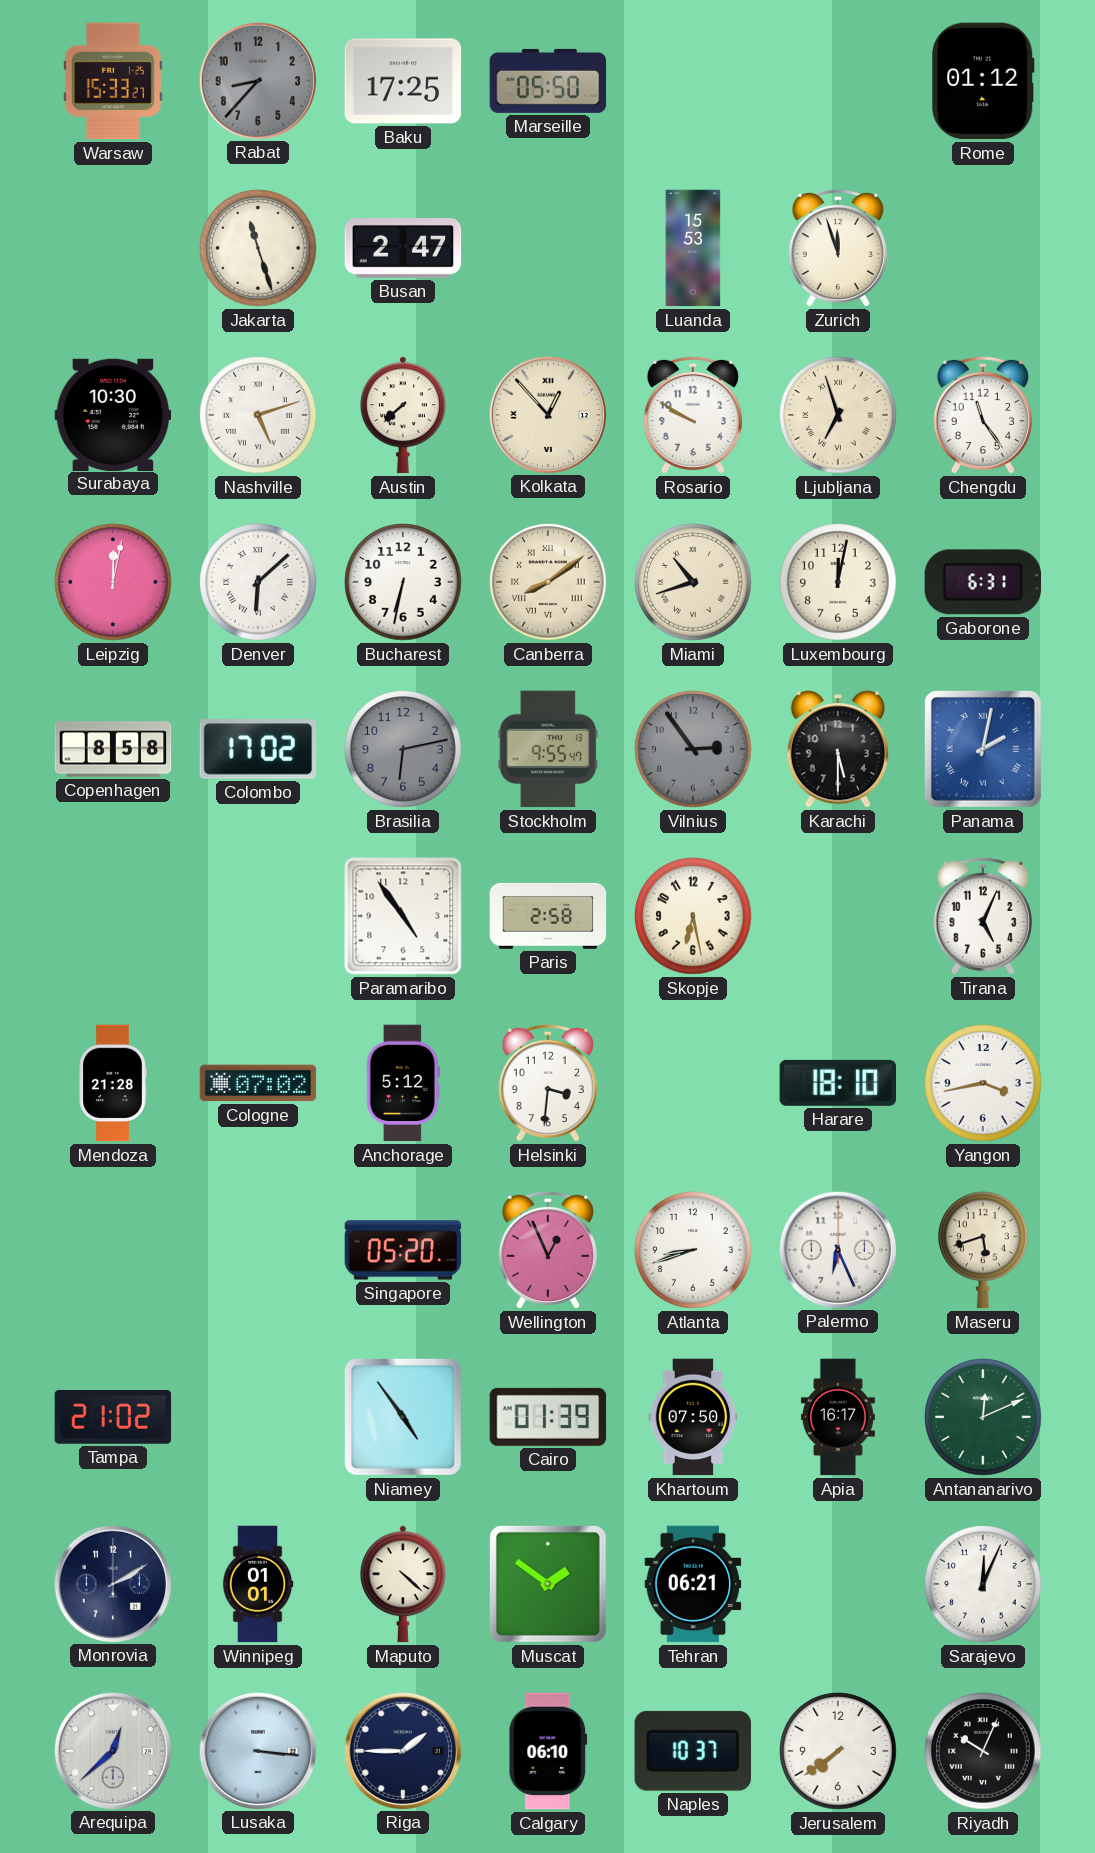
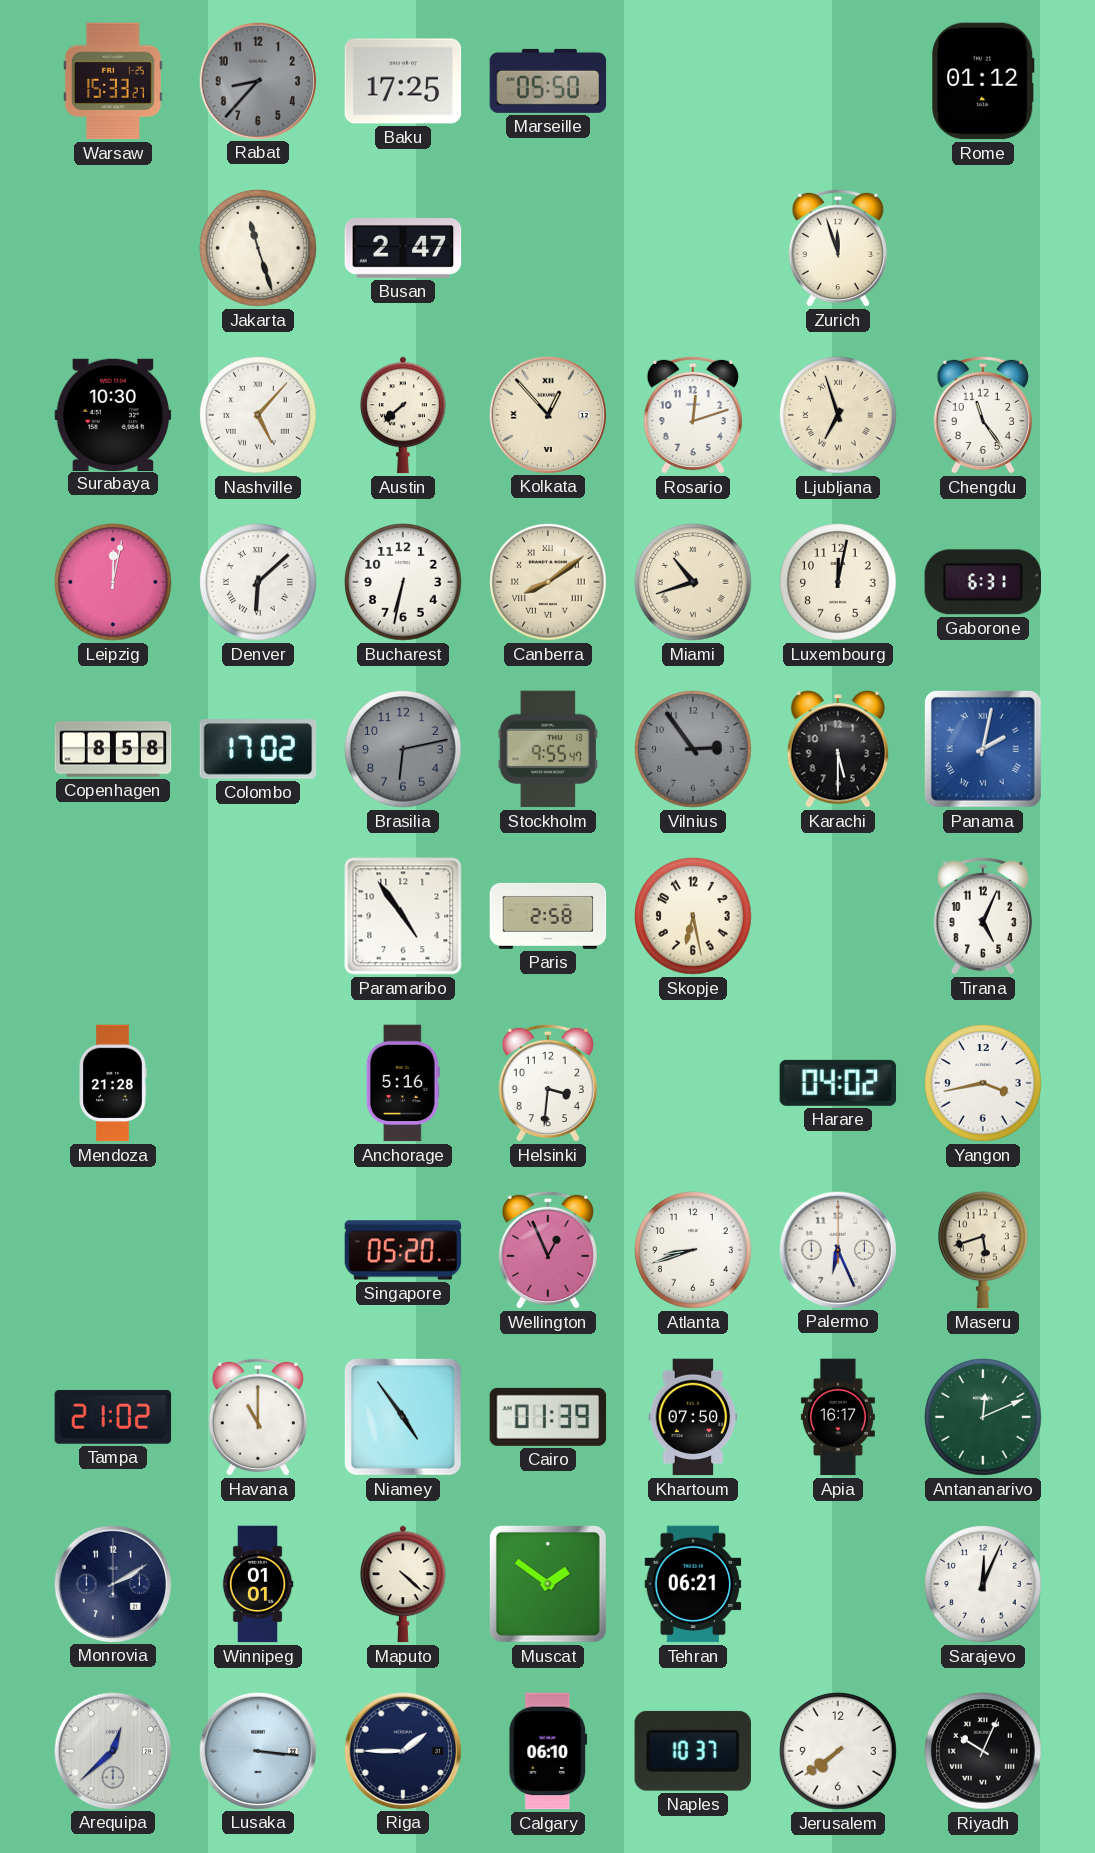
Luanda: 15:53 -> none (693, 248)
Nashville: 5:12 -> 5:07 (258, 415)
Rosario: 9:50 -> 12:12 (693, 415)
Cologne: 07:02 -> none (258, 1083)
Anchorage: 5:12 -> 5:16 (403, 1083)
Harare: 18:10 -> 04:02 (838, 1083)
Havana: none -> 11:00 (258, 1417)
